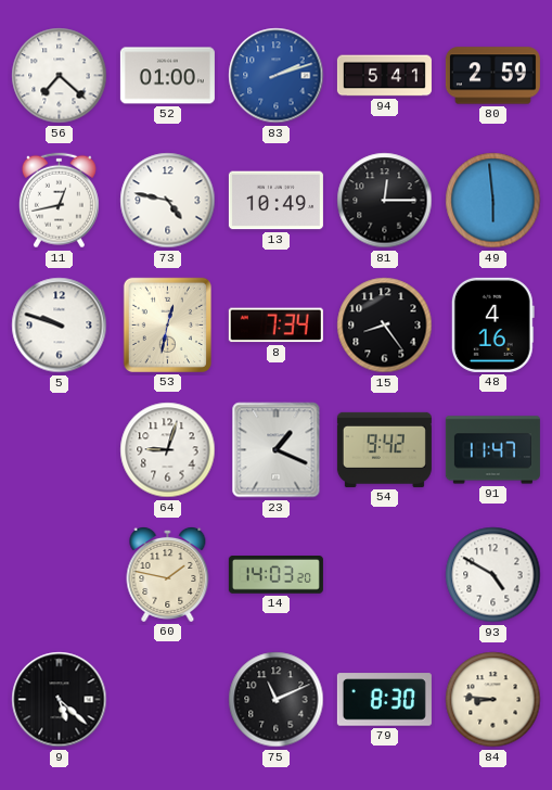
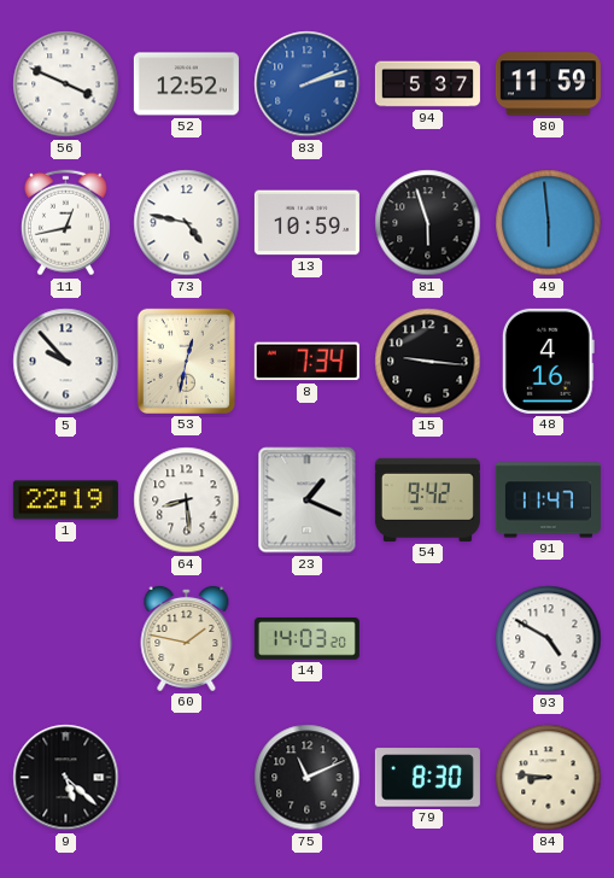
56: 7:22 -> 3:49 (66, 84)
52: 01:00 -> 12:52 (186, 84)
94: 5:41 -> 5:37 (427, 84)
80: 2:59 -> 11:59 (548, 84)
13: 10:49 -> 10:59 (306, 223)
81: 12:15 -> 5:57 (428, 223)
5: 9:48 -> 9:53 (66, 362)
15: 8:24 -> 9:16 (428, 362)
1: none -> 22:19 (65, 501)
64: 9:03 -> 8:29 (187, 501)
